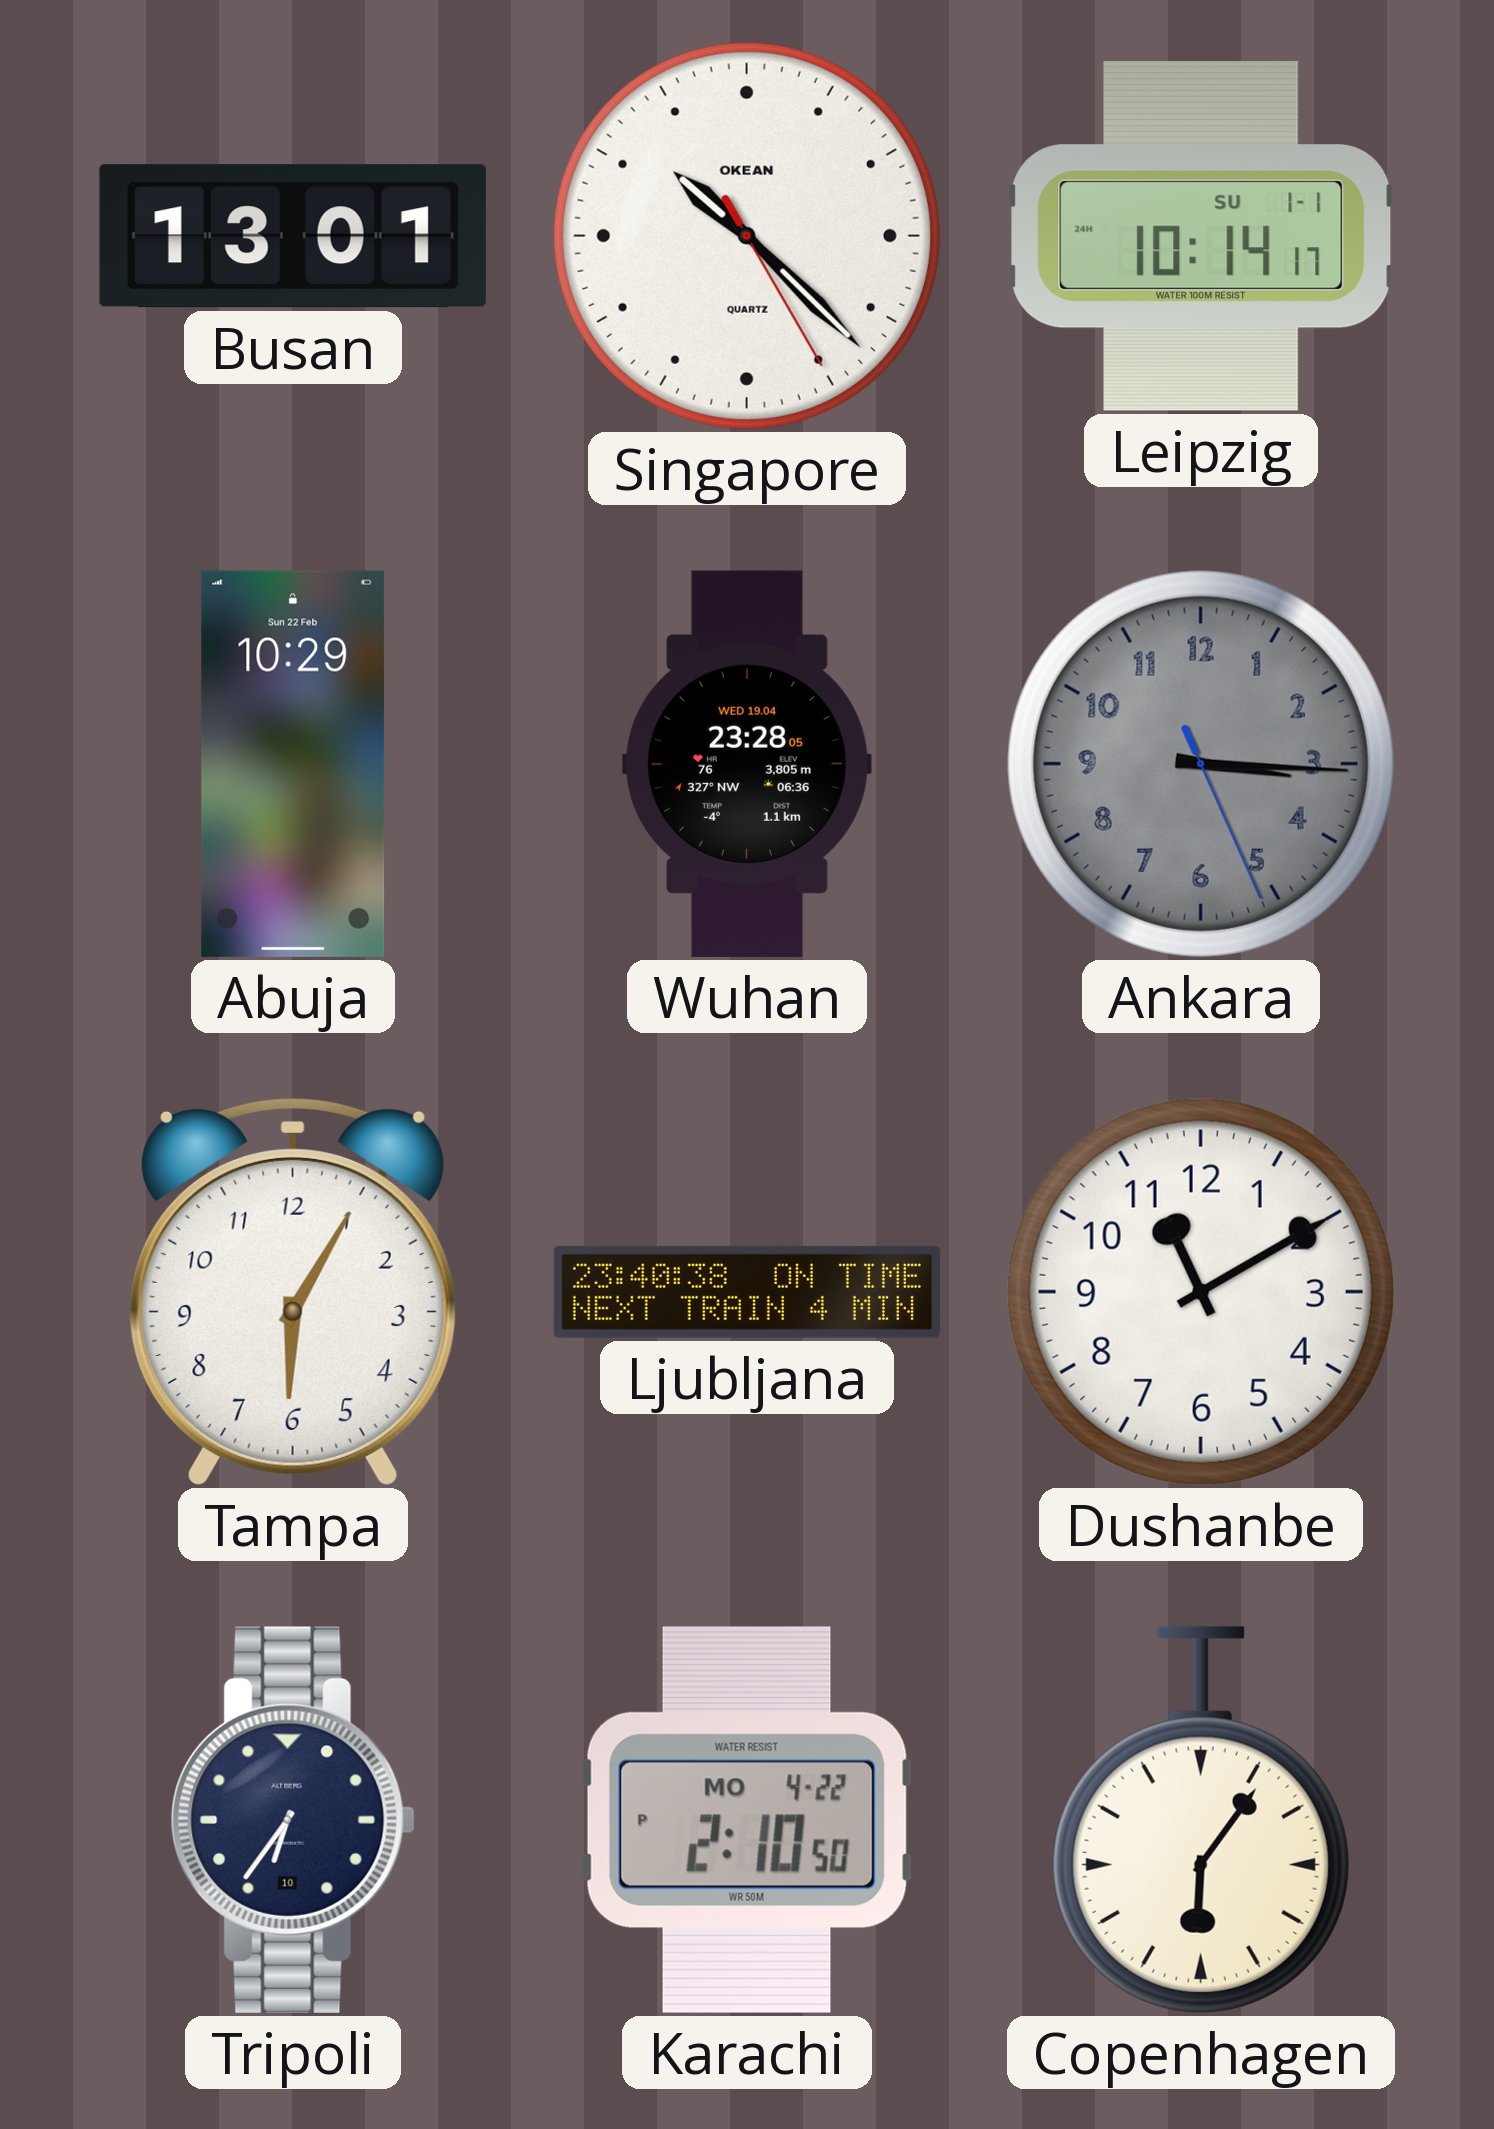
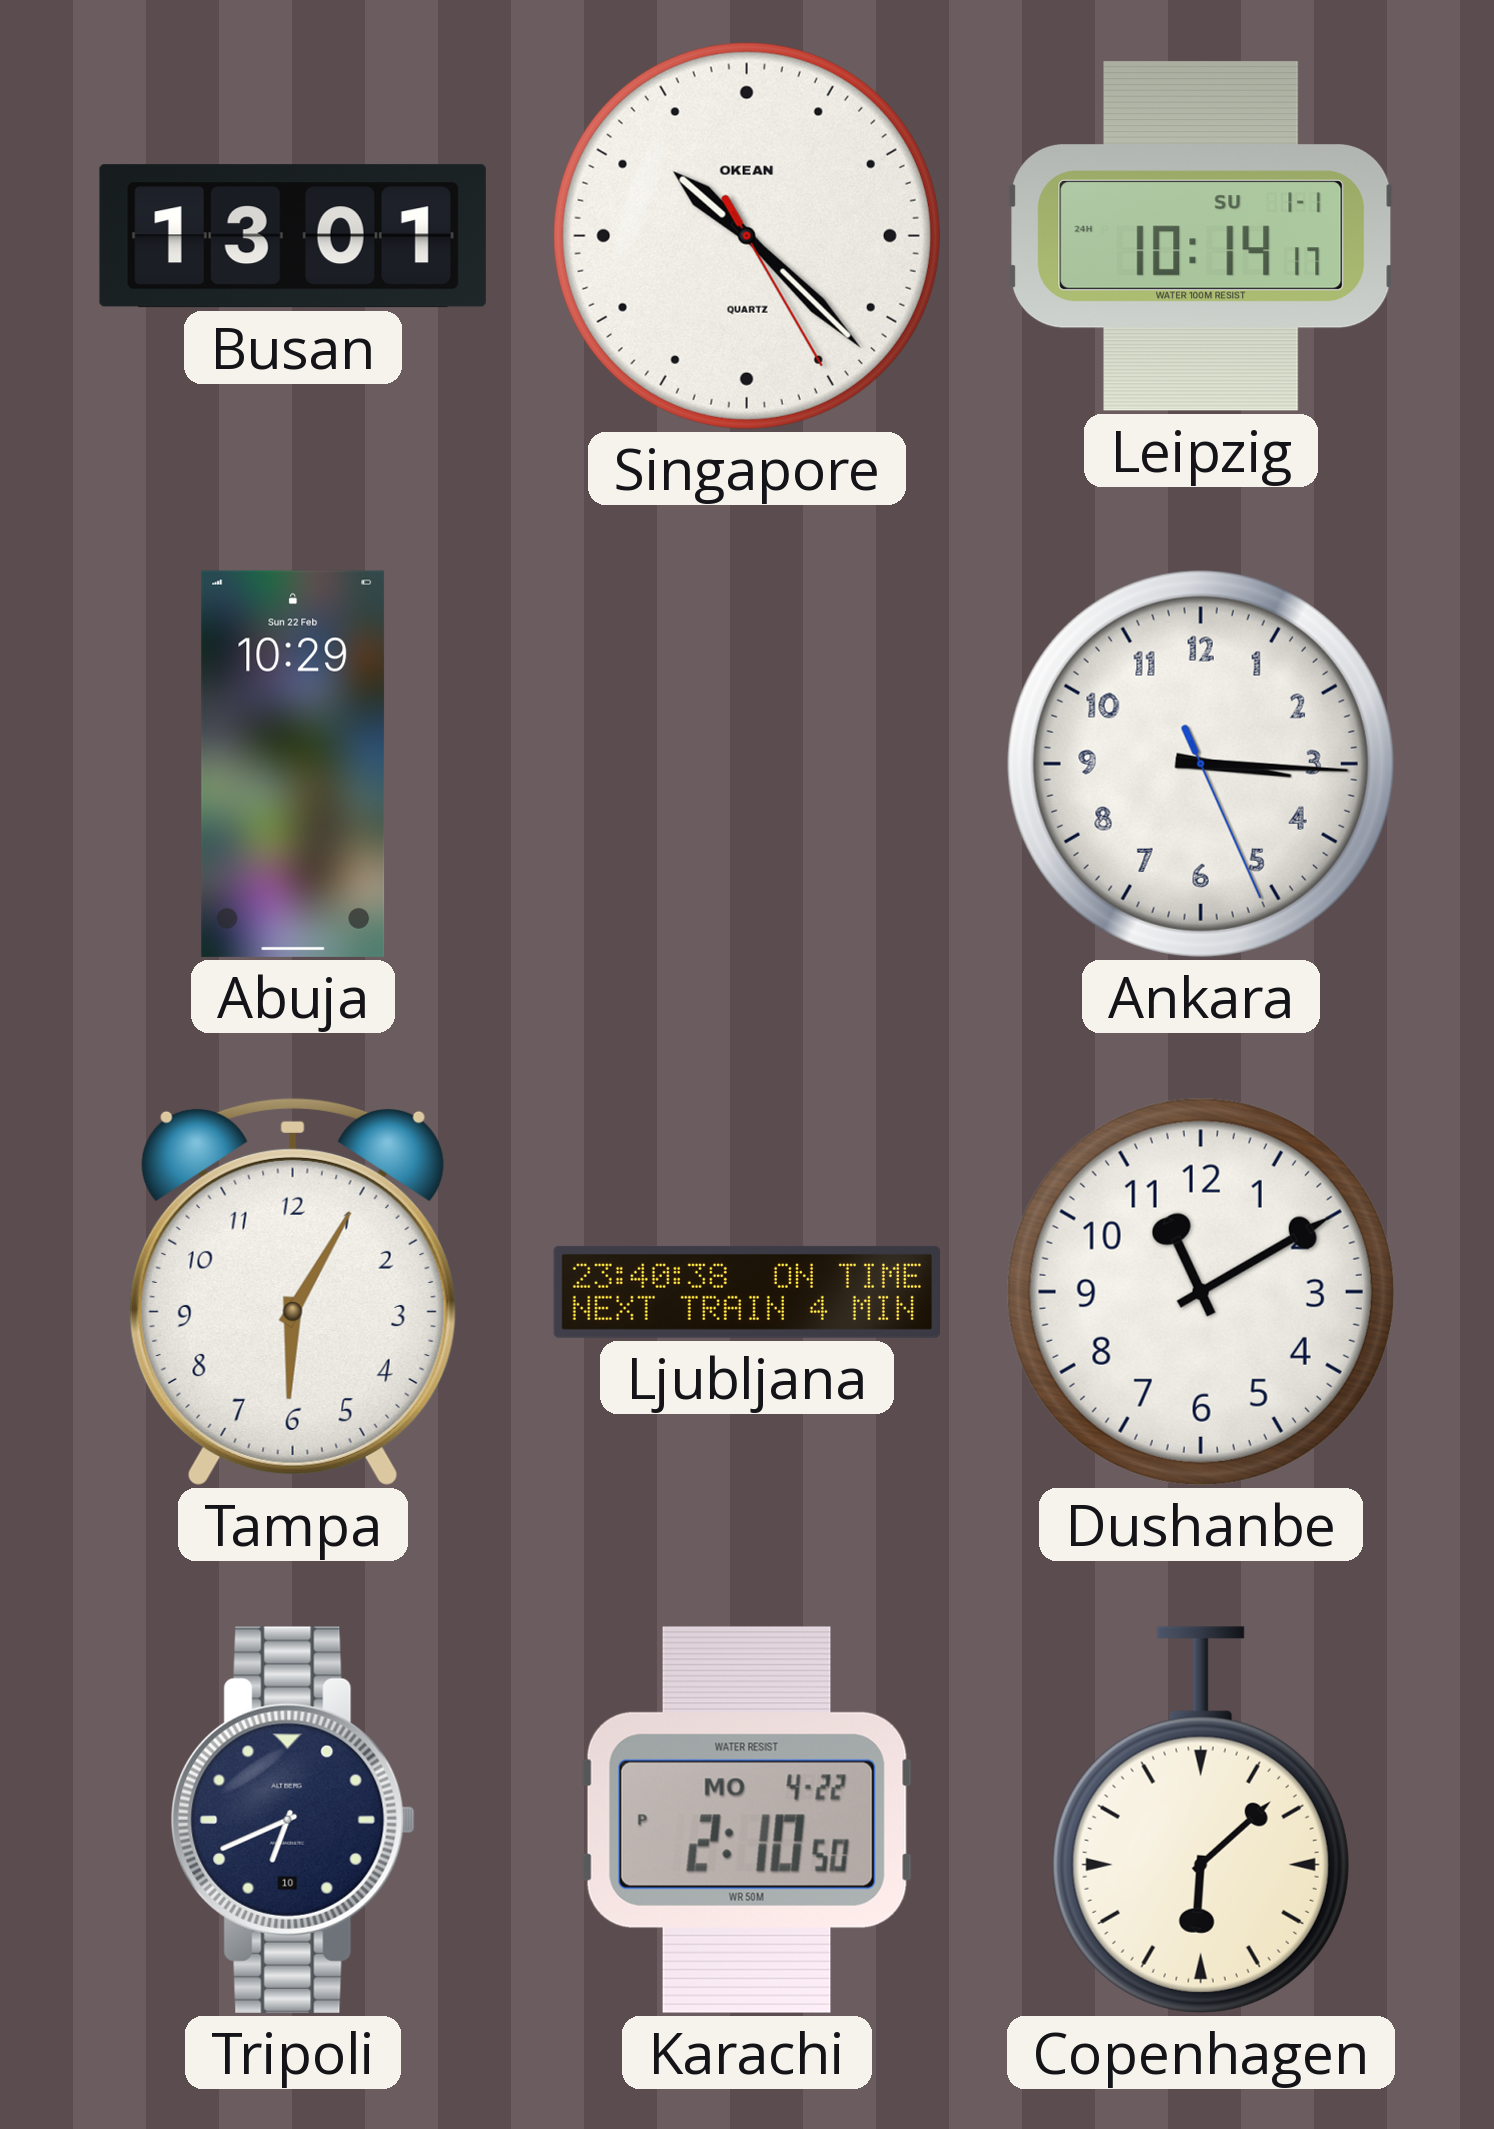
Wuhan: 23:28 -> none (747, 764)
Ankara dial: grey -> white (1201, 764)
Tripoli: 6:36 -> 6:41 (293, 1820)
Copenhagen: 6:06 -> 6:08 (1201, 1820)
